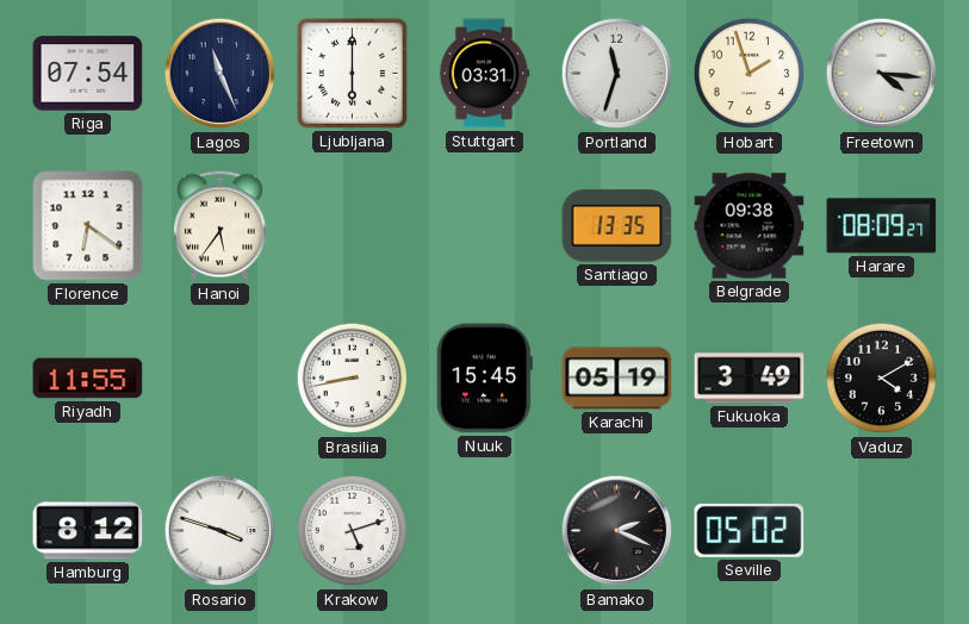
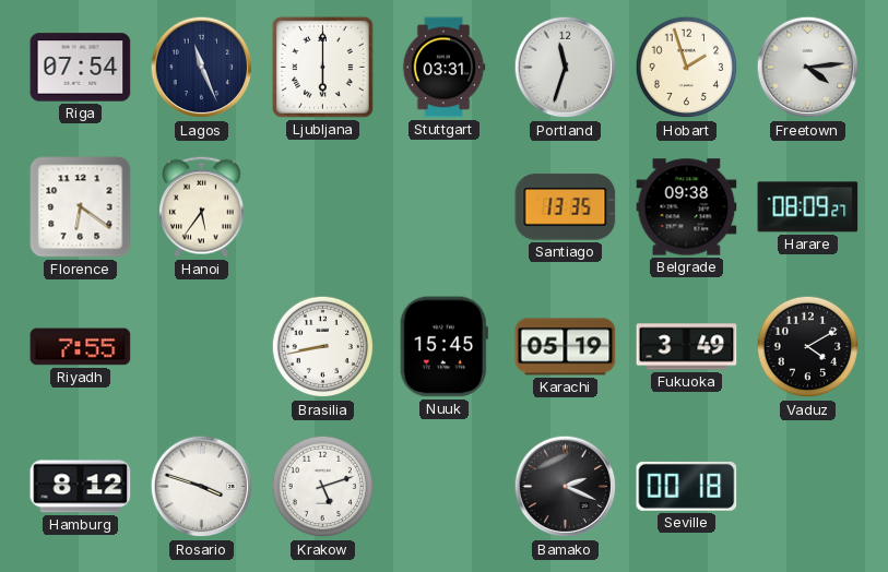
Freetown: 4:16 -> 4:14 (808, 68)
Riyadh: 11:55 -> 7:55 (81, 347)
Seville: 05:02 -> 00:18 (687, 486)
